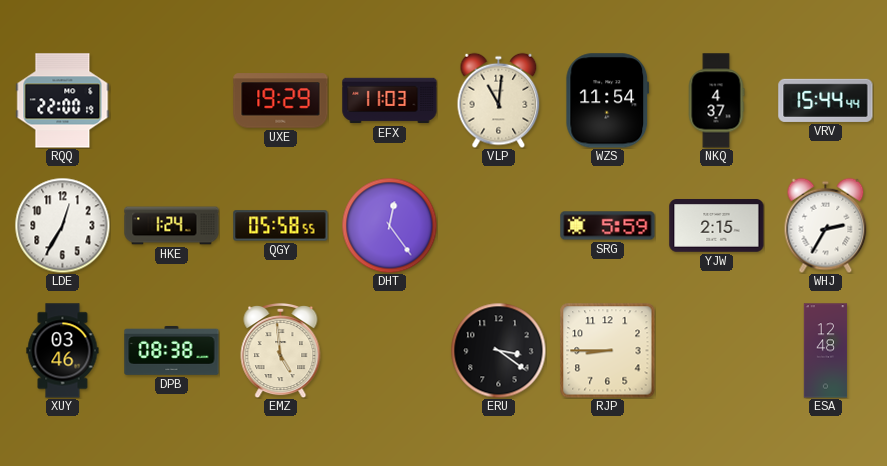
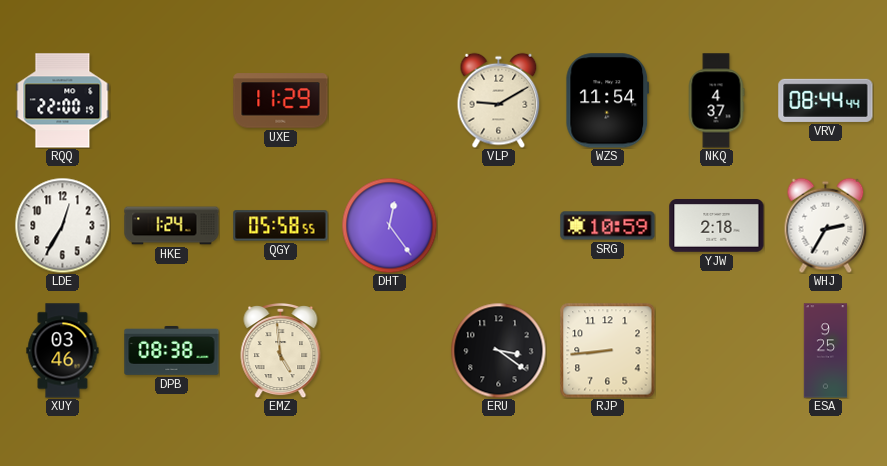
UXE: 19:29 -> 11:29 (281, 101)
EFX: 11:03 -> none (390, 101)
VLP: 11:01 -> 9:10 (499, 100)
VRV: 15:44 -> 08:44 (826, 100)
SRG: 5:59 -> 10:59 (608, 226)
YJW: 2:15 -> 2:18 (717, 226)
RJP: 8:45 -> 8:44 (607, 350)
ESA: 12:48 -> 9:25 (826, 351)
